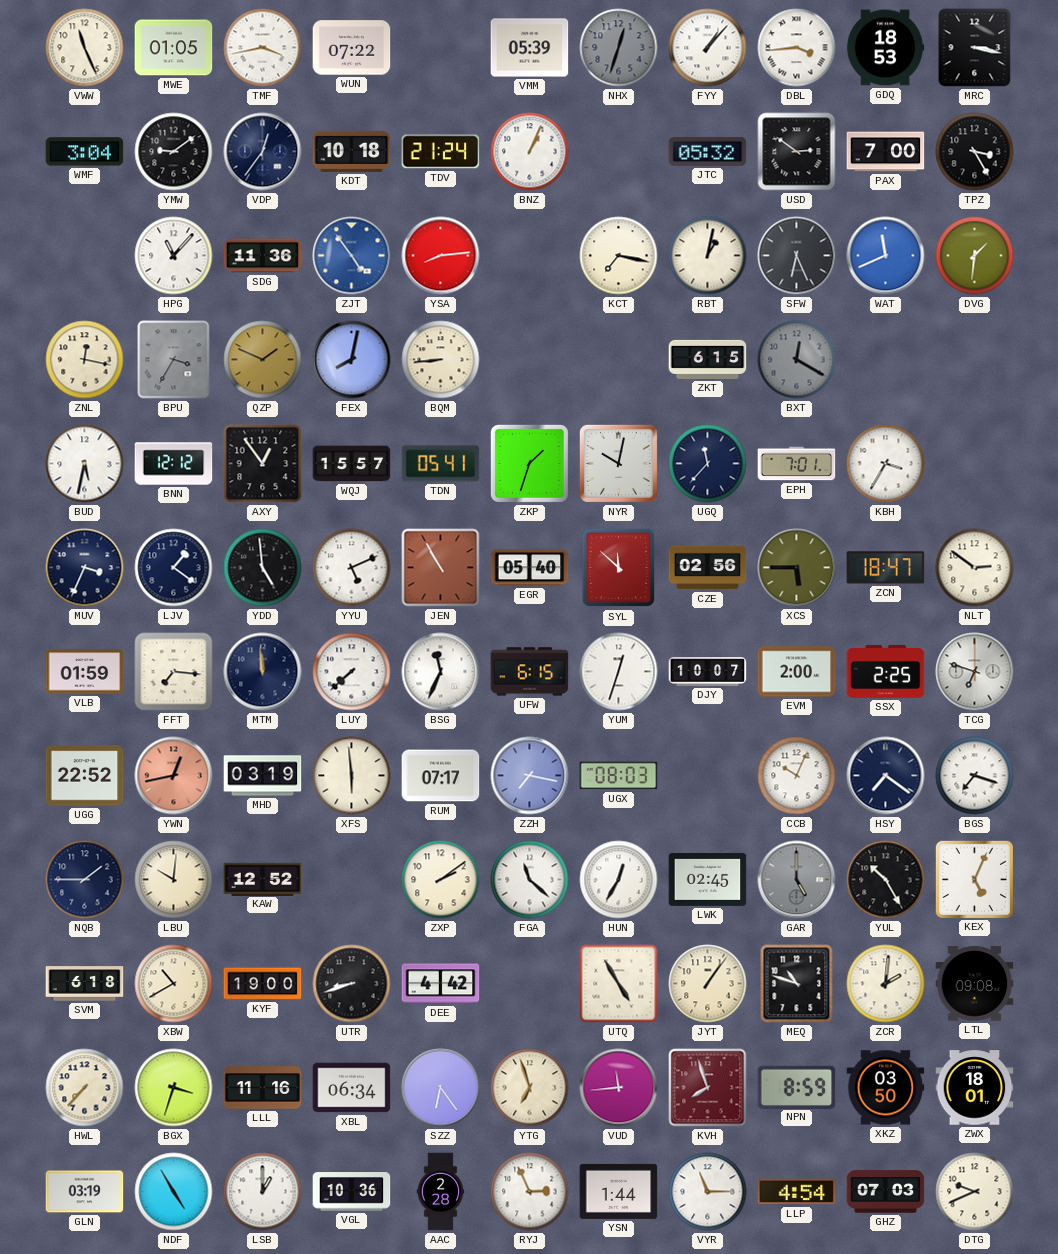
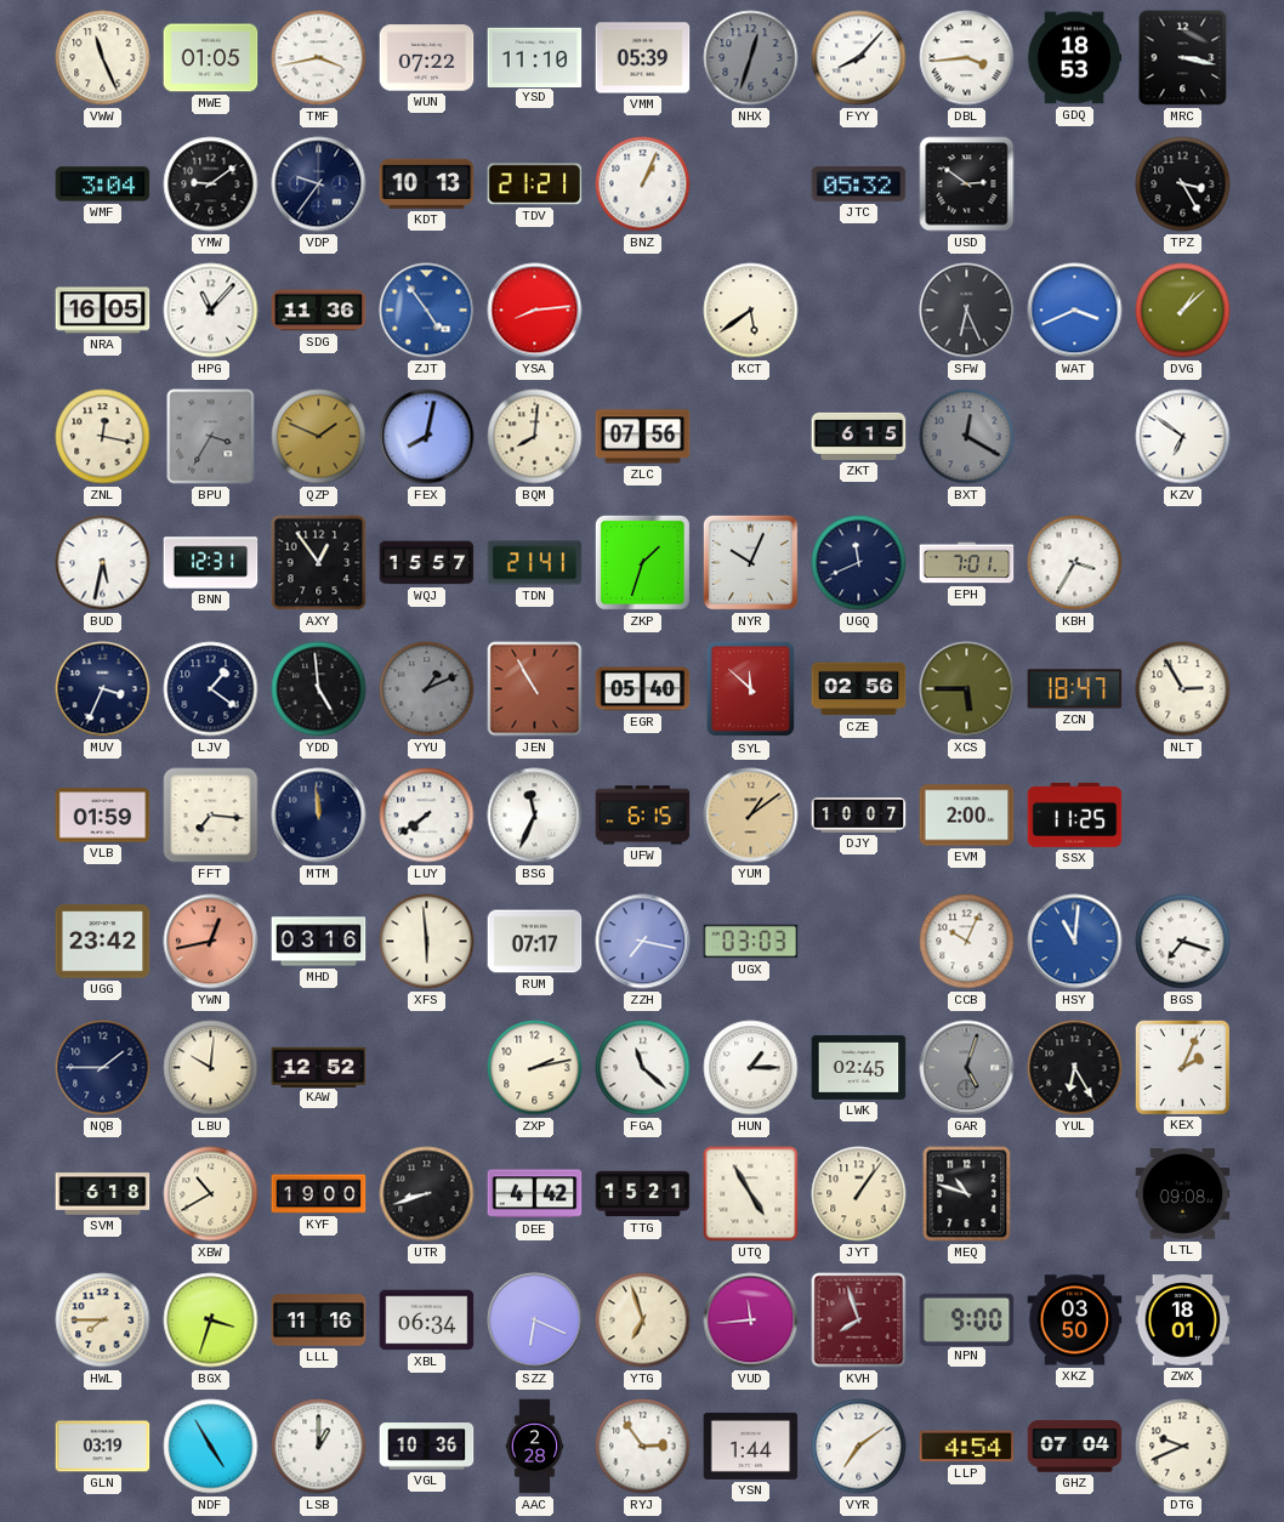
YSD: none -> 11:10 (535, 57)
FYY: 1:07 -> 8:07 (859, 58)
VDP: 12:36 -> 9:36 (319, 184)
KDT: 10:18 -> 10:13 (427, 183)
TDV: 21:24 -> 21:21 (535, 184)
PAX: 7:00 -> none (886, 152)
NRA: none -> 16:05 (103, 311)
KCT: 7:17 -> 5:39 (751, 311)
RBT: 1:02 -> none (708, 256)
WAT: 11:41 -> 3:41 (1075, 311)
DVG: 1:31 -> 1:08 (1183, 311)
BQM: 8:44 -> 8:01 (535, 437)
ZLC: none -> 07:56 (643, 437)
KZV: none -> 6:51 (1183, 437)
BNN: 12:12 -> 12:31 (211, 563)
TDN: 05:41 -> 21:41 (535, 563)
NYR: 10:02 -> 10:04 (750, 562)
UGQ: 11:37 -> 11:41 (859, 563)
YYU: 5:11 -> 1:11 (427, 689)
YYU dial: white -> grey (427, 689)
NLT: 2:51 -> 2:55 (1183, 689)
LUY: 7:38 -> 7:39 (427, 816)
YUM: 12:33 -> 1:09 (751, 816)
YUM dial: white -> champagne (751, 816)
SSX: 2:25 -> 11:25 (1075, 814)
TCG: 6:48 -> none (975, 672)
UGG: 22:52 -> 23:42 (103, 942)
MHD: 03:19 -> 03:16 (319, 942)
UGX: 08:03 -> 03:03 (751, 942)
HSY: 7:21 -> 11:01 (1075, 942)
HSY dial: navy -> blue (1075, 942)
ZXP: 2:09 -> 2:13 (535, 1068)
HUN: 12:35 -> 1:15 (751, 1068)
GAR: 5:00 -> 5:03 (967, 1068)
YUL: 10:25 -> 6:25 (1075, 1068)
KEX: 5:04 -> 2:04 (1182, 1067)
TTG: none -> 15:21 (643, 1194)
ZCR: 2:01 -> none (886, 984)
HWL: 7:37 -> 7:45 (103, 1321)
SZZ: 6:24 -> 6:19 (535, 1321)
NPN: 8:59 -> 9:00 (967, 1319)
RYJ: 2:56 -> 2:54 (643, 1447)
VYR: 11:15 -> 7:09 (859, 1447)
GHZ: 07:03 -> 07:04 (1075, 1447)
